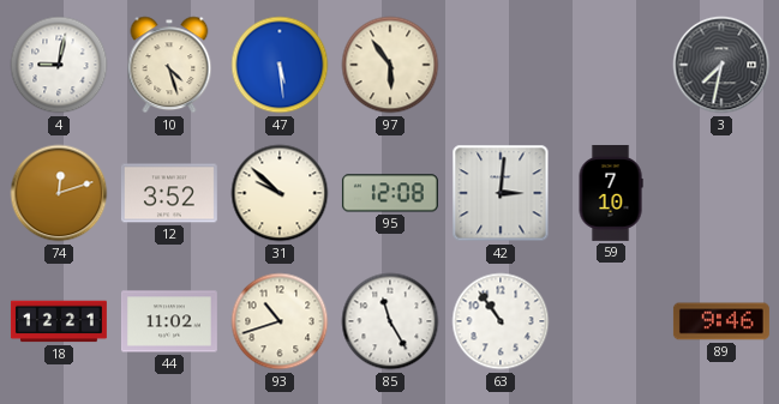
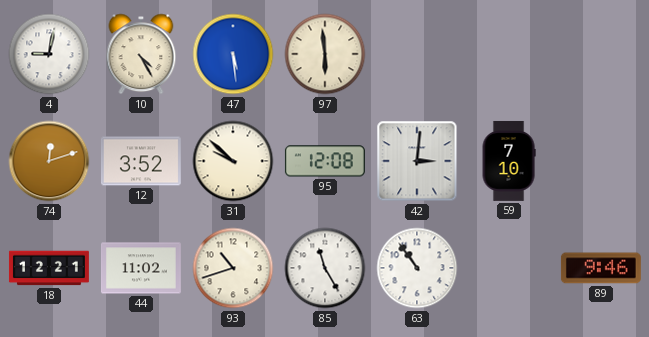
10: 4:27 -> 4:25 (141, 54)
97: 5:54 -> 5:59 (325, 54)
3: 7:32 -> none (721, 65)
